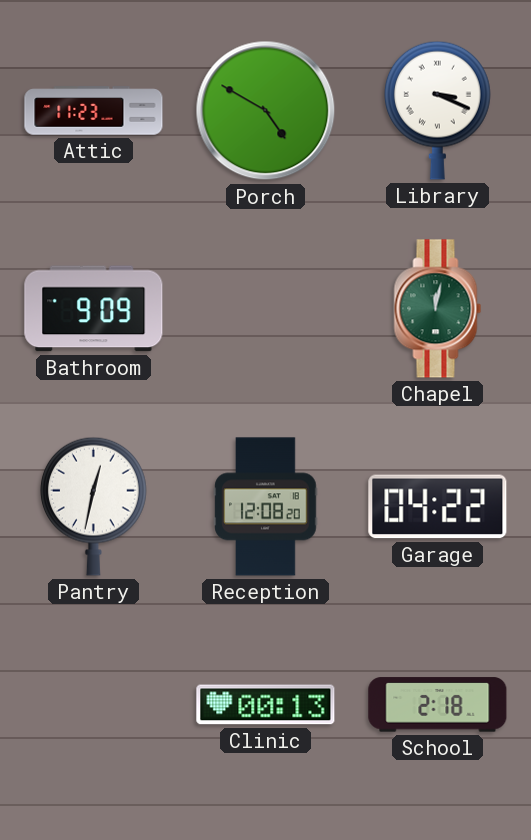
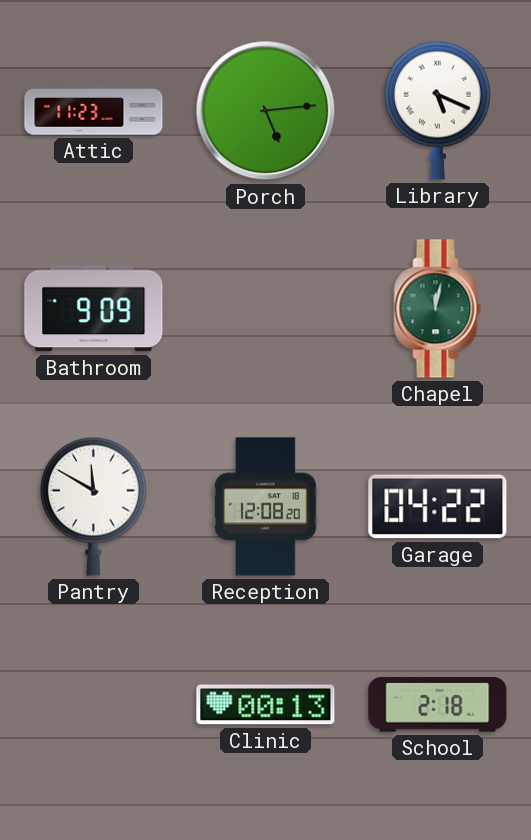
Porch: 4:50 -> 5:14 (266, 111)
Library: 3:19 -> 5:19 (437, 110)
Pantry: 12:32 -> 11:50 (93, 506)
